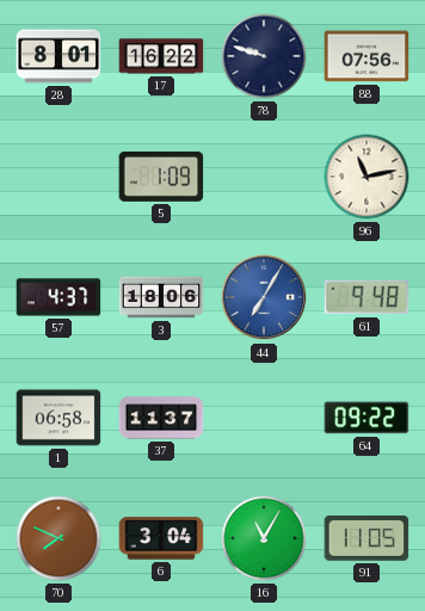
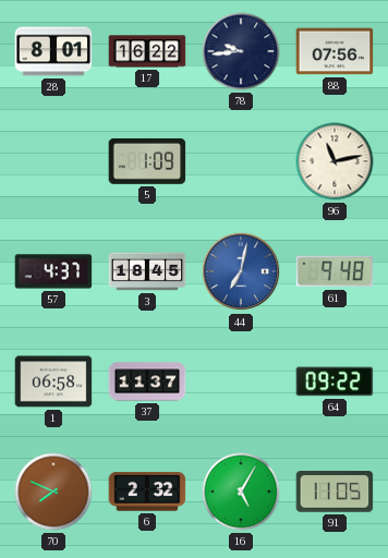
78: 9:48 -> 9:44 (241, 51)
3: 18:06 -> 18:45 (147, 271)
44: 7:05 -> 7:02 (241, 271)
6: 3:04 -> 2:32 (147, 492)
16: 11:05 -> 5:05 (241, 492)
